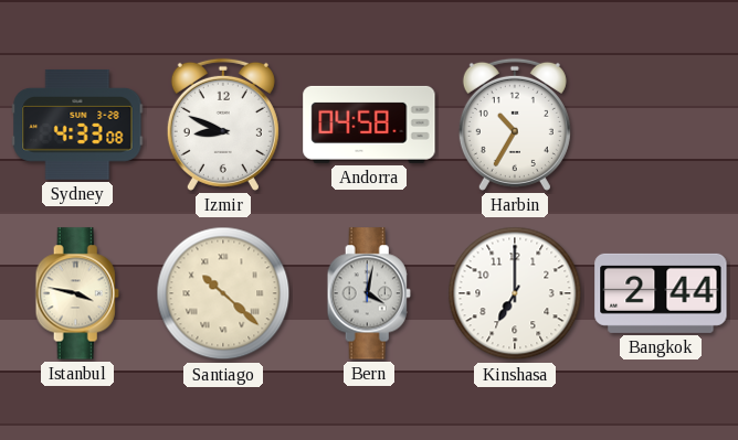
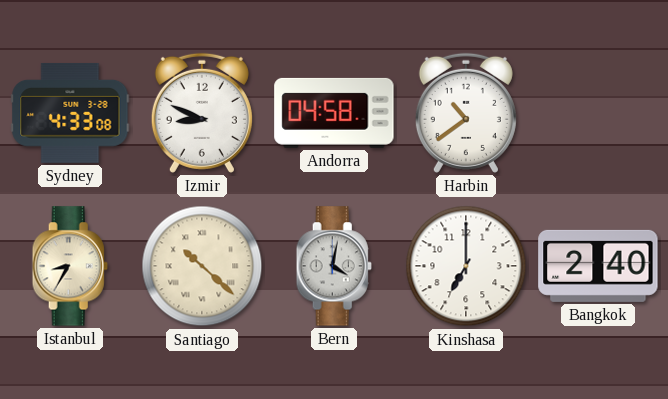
Harbin: 10:35 -> 10:39 (466, 113)
Istanbul: 3:47 -> 8:35 (70, 266)
Bangkok: 2:44 -> 2:40 (598, 266)
